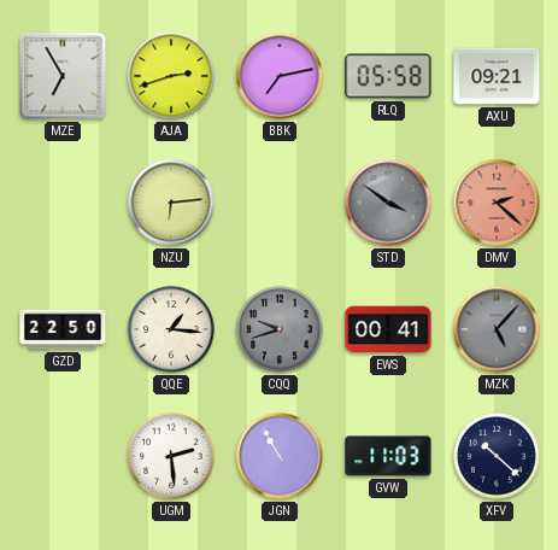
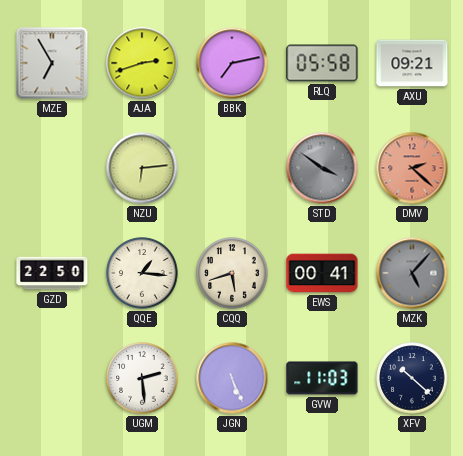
CQQ: 9:42 -> 5:42 (232, 273)
CQQ dial: grey -> cream (232, 273)
JGN: 10:55 -> 5:26 (232, 378)
